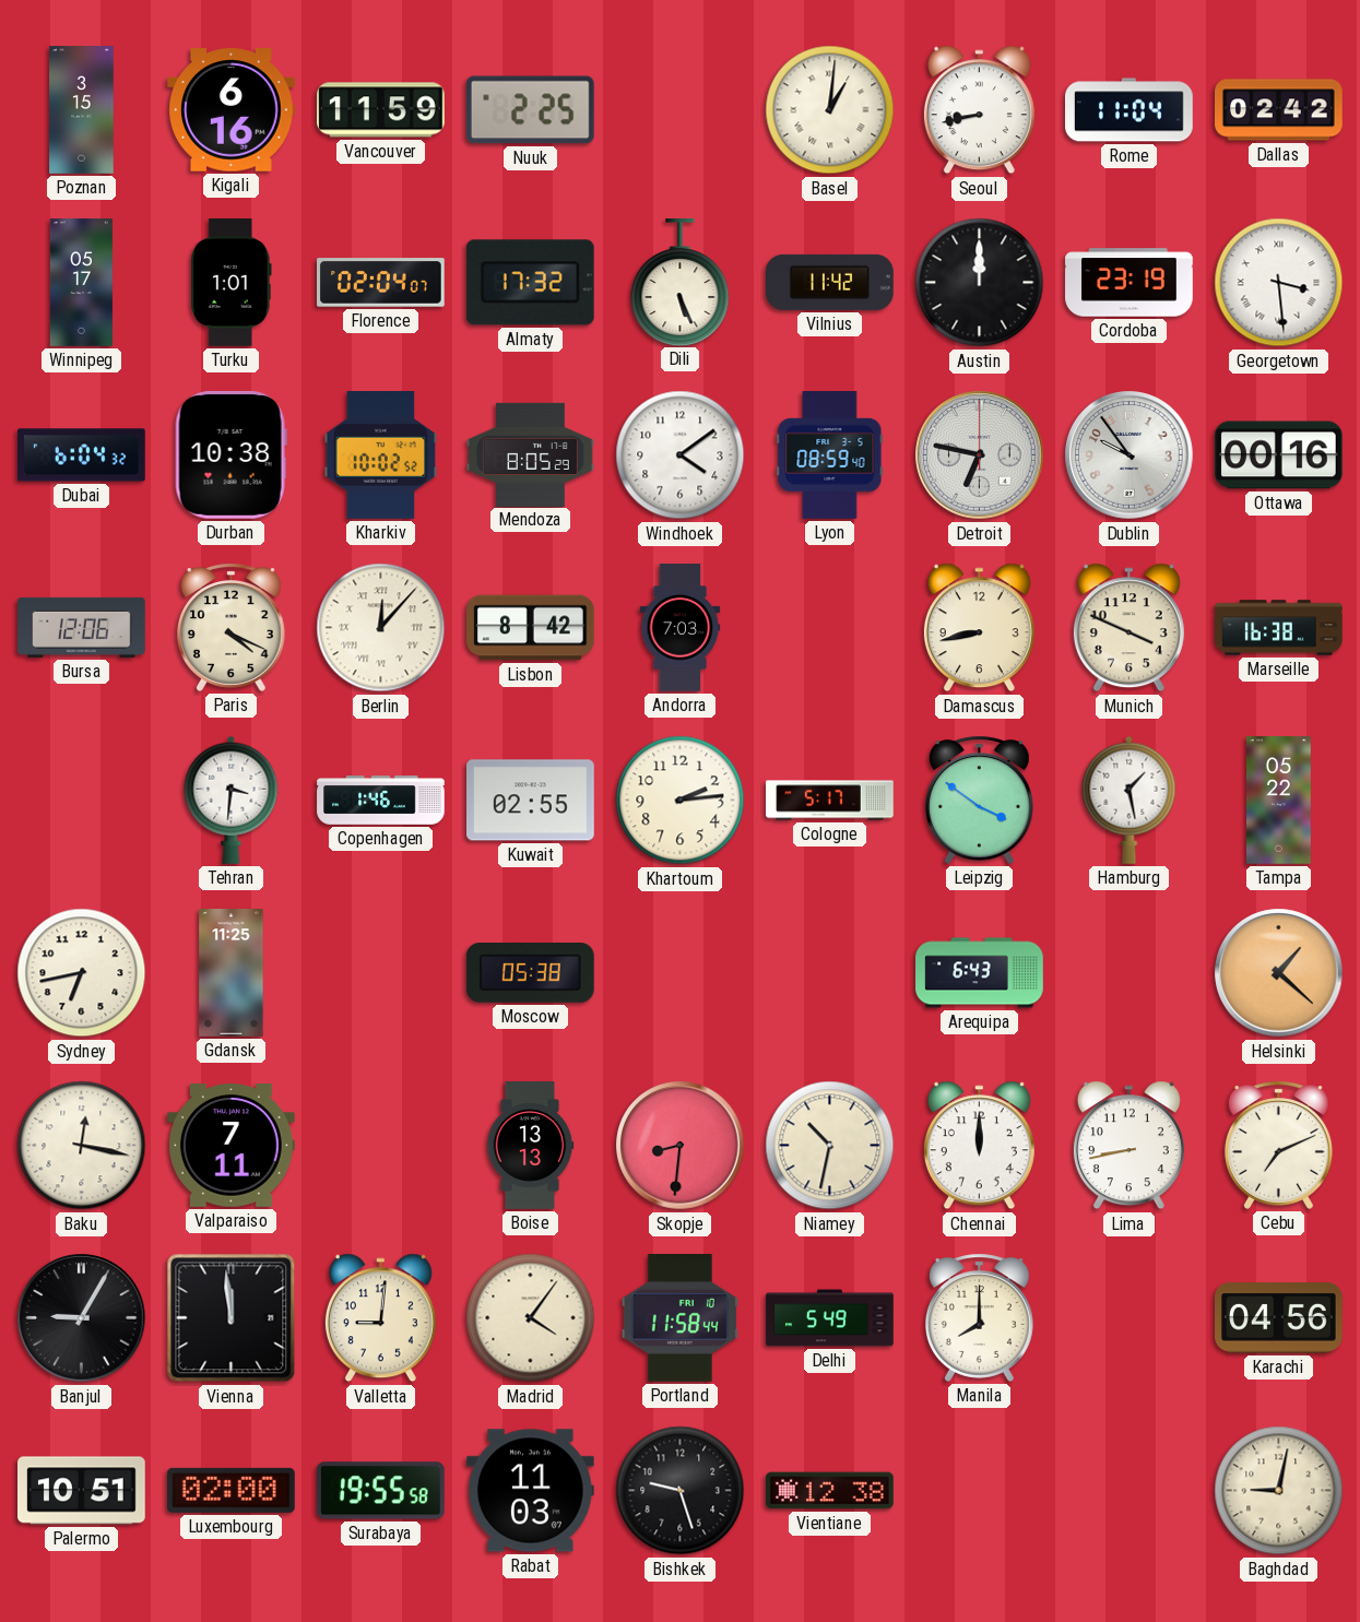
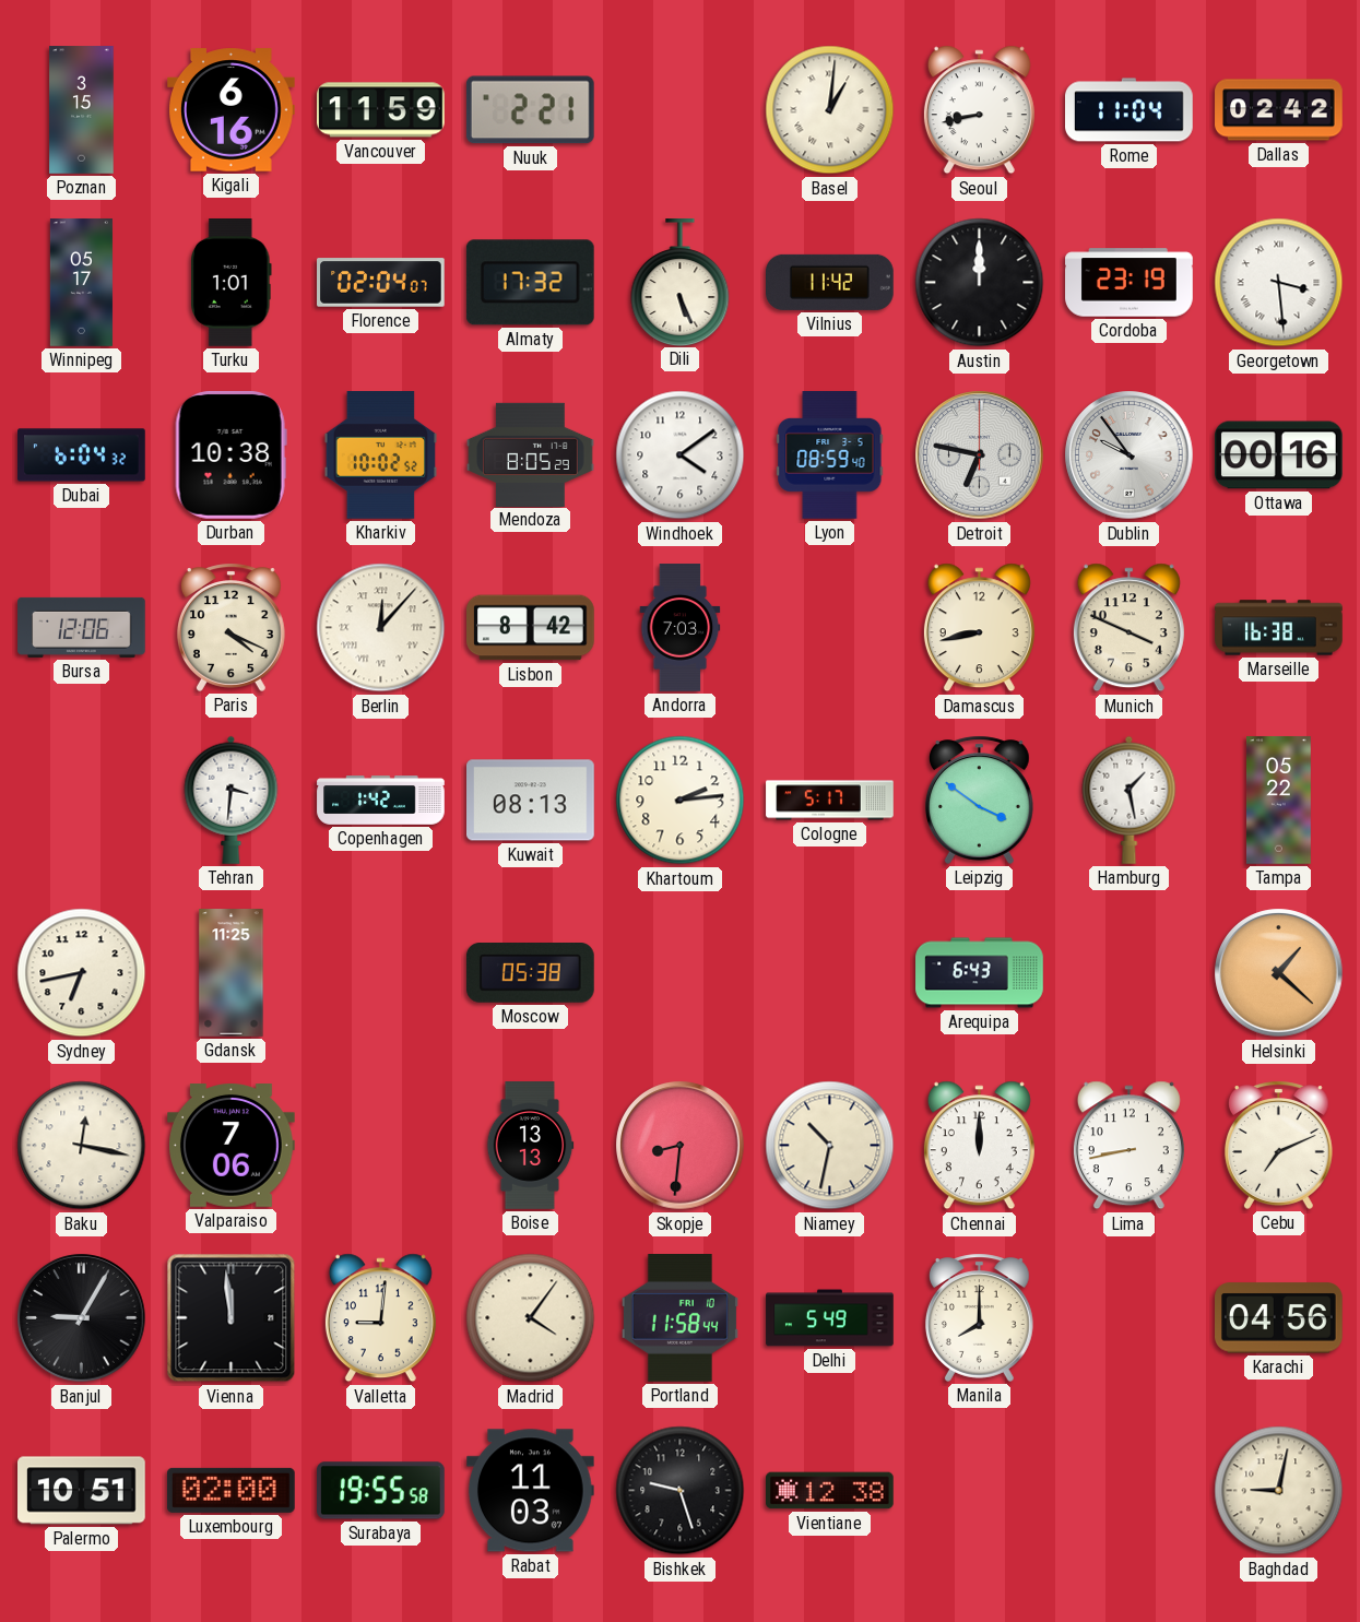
Nuuk: 2:25 -> 2:21 (530, 110)
Copenhagen: 1:46 -> 1:42 (381, 801)
Kuwait: 02:55 -> 08:13 (531, 801)
Valparaiso: 7:11 -> 7:06 (232, 1146)
